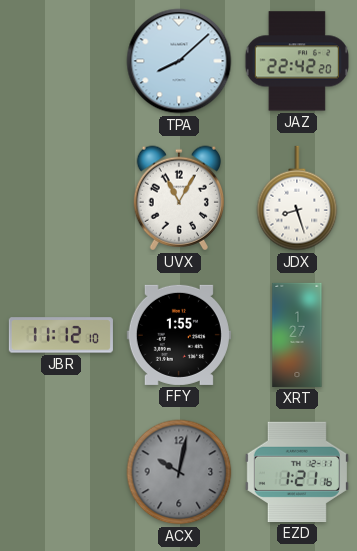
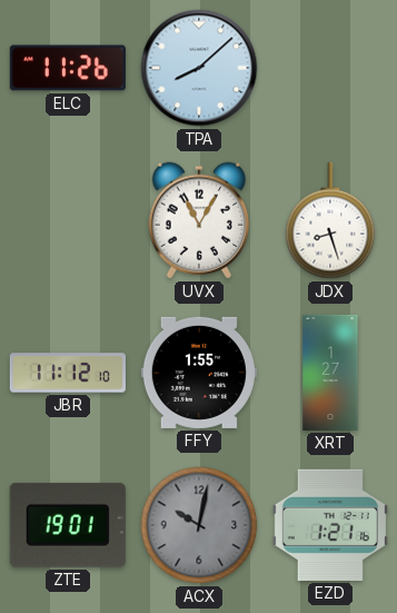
ELC: none -> 11:26 (68, 68)
JAZ: 22:42 -> none (296, 61)
ZTE: none -> 19:01 (68, 525)
